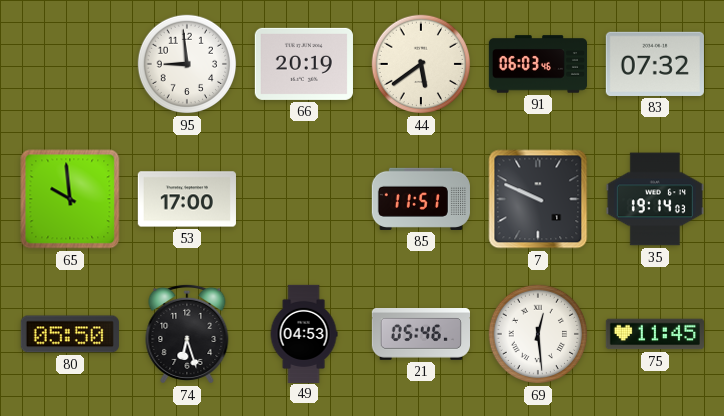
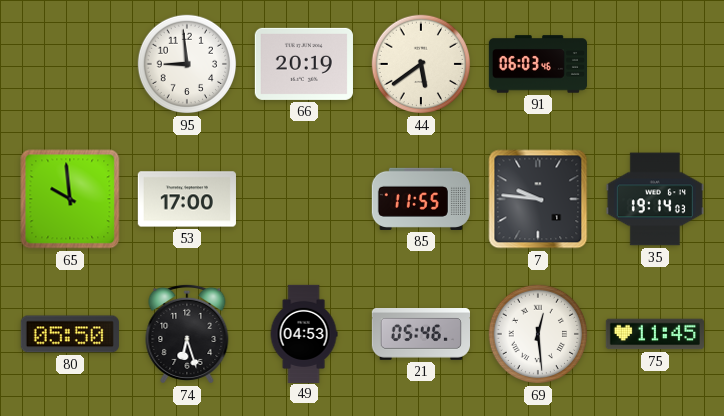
83: 07:32 -> none (655, 64)
85: 11:51 -> 11:55 (421, 199)
7: 9:49 -> 9:46 (538, 199)
